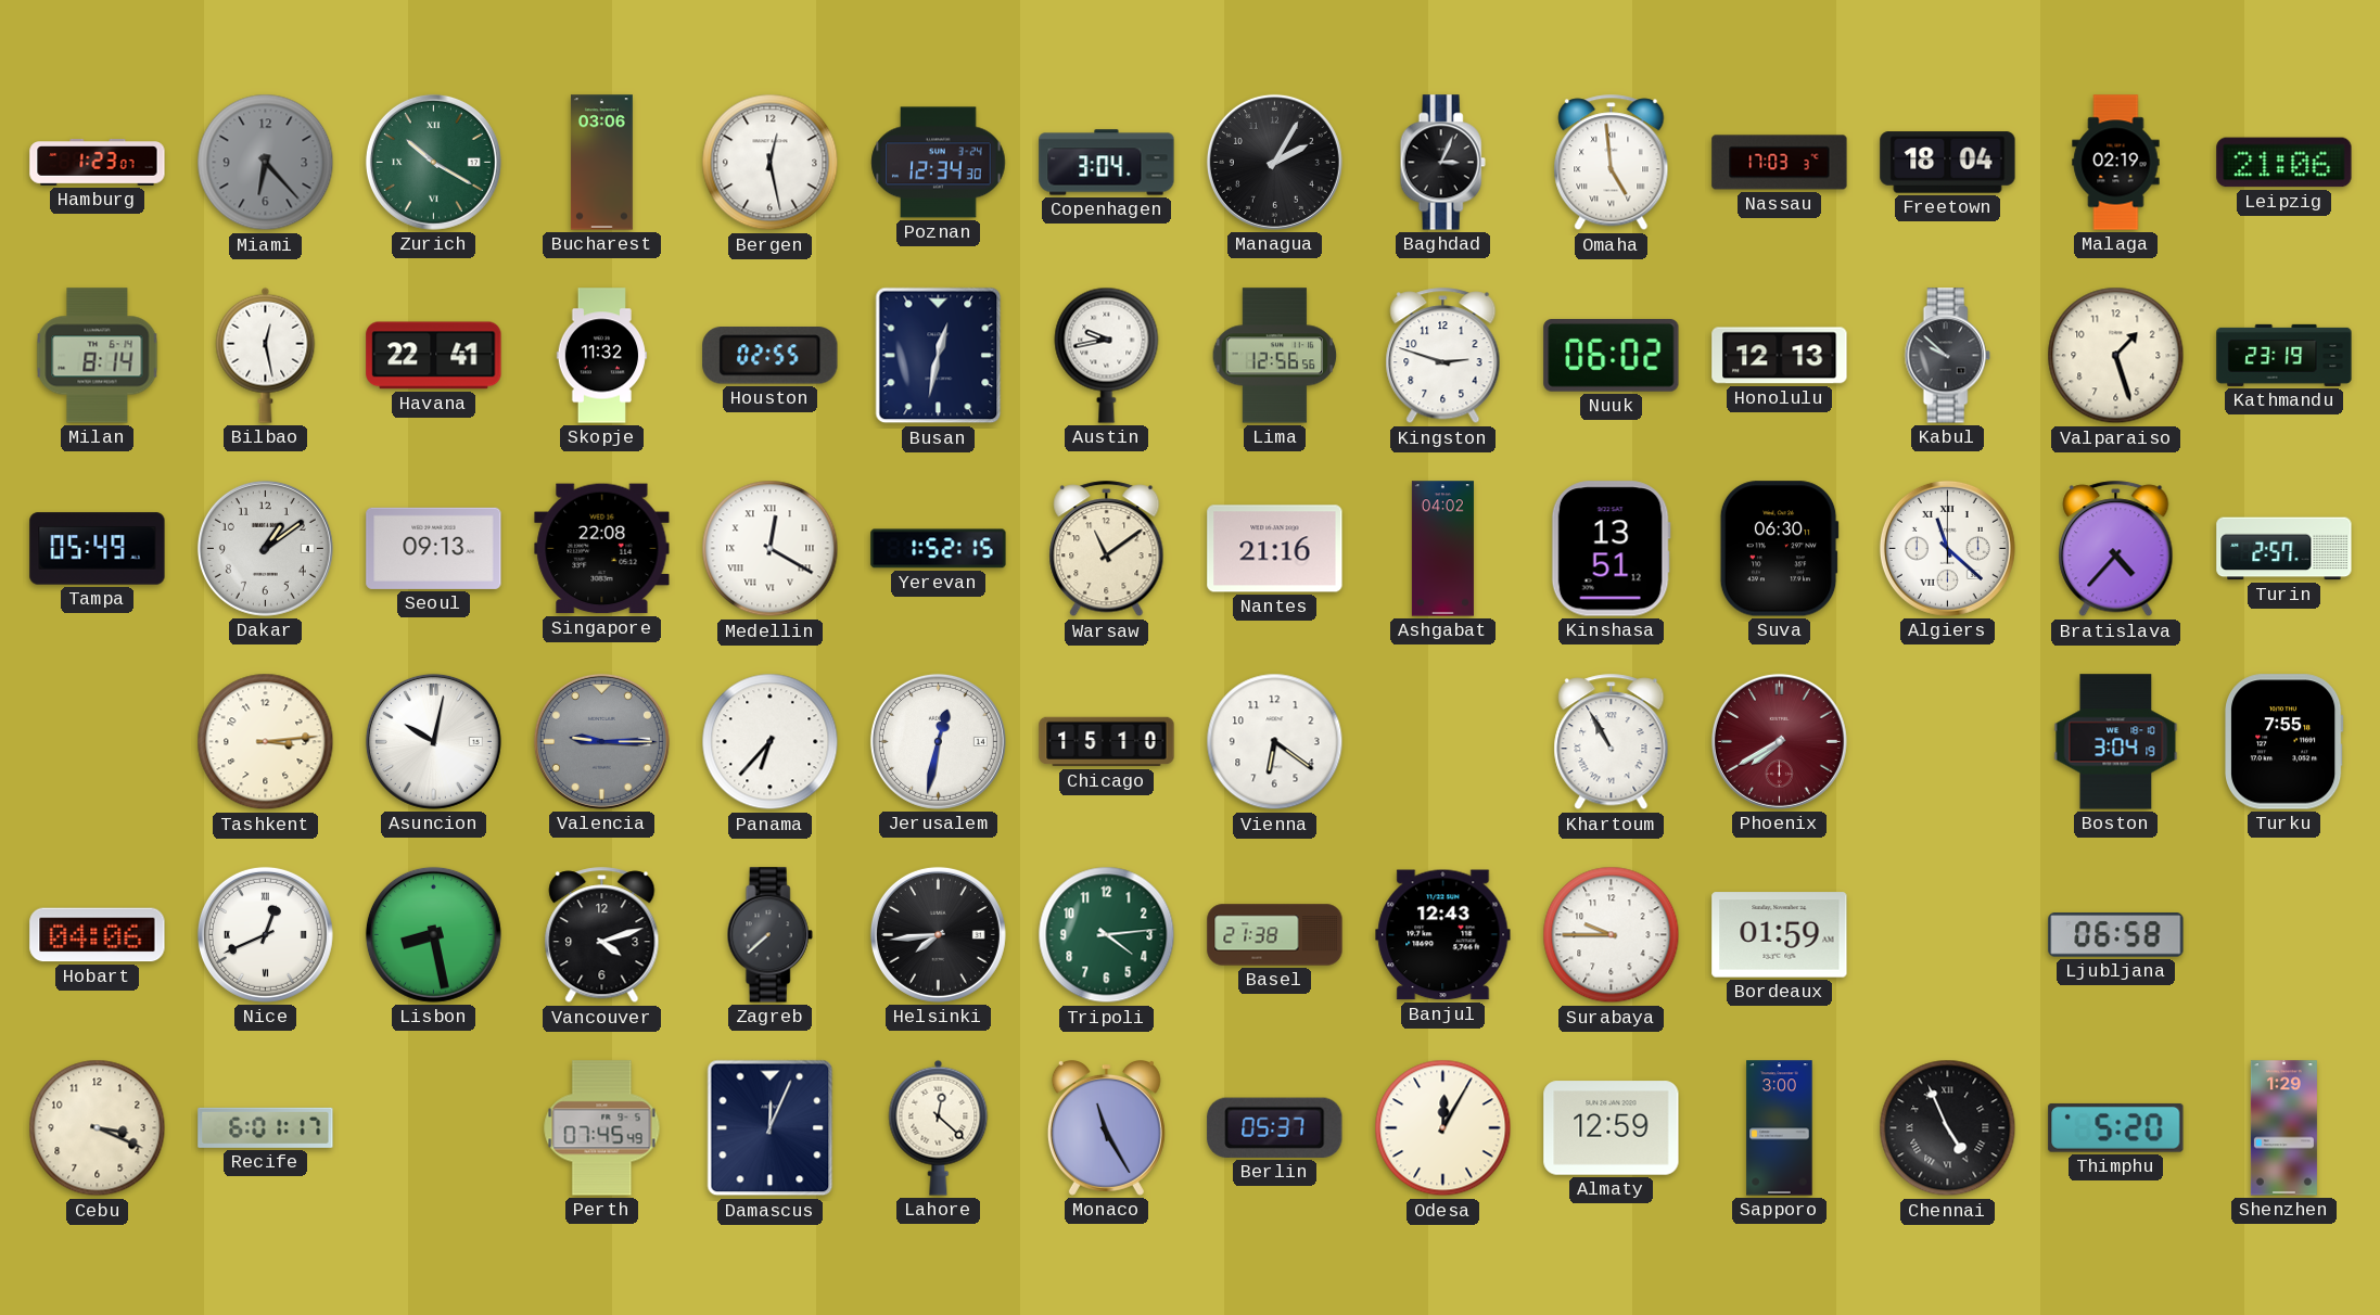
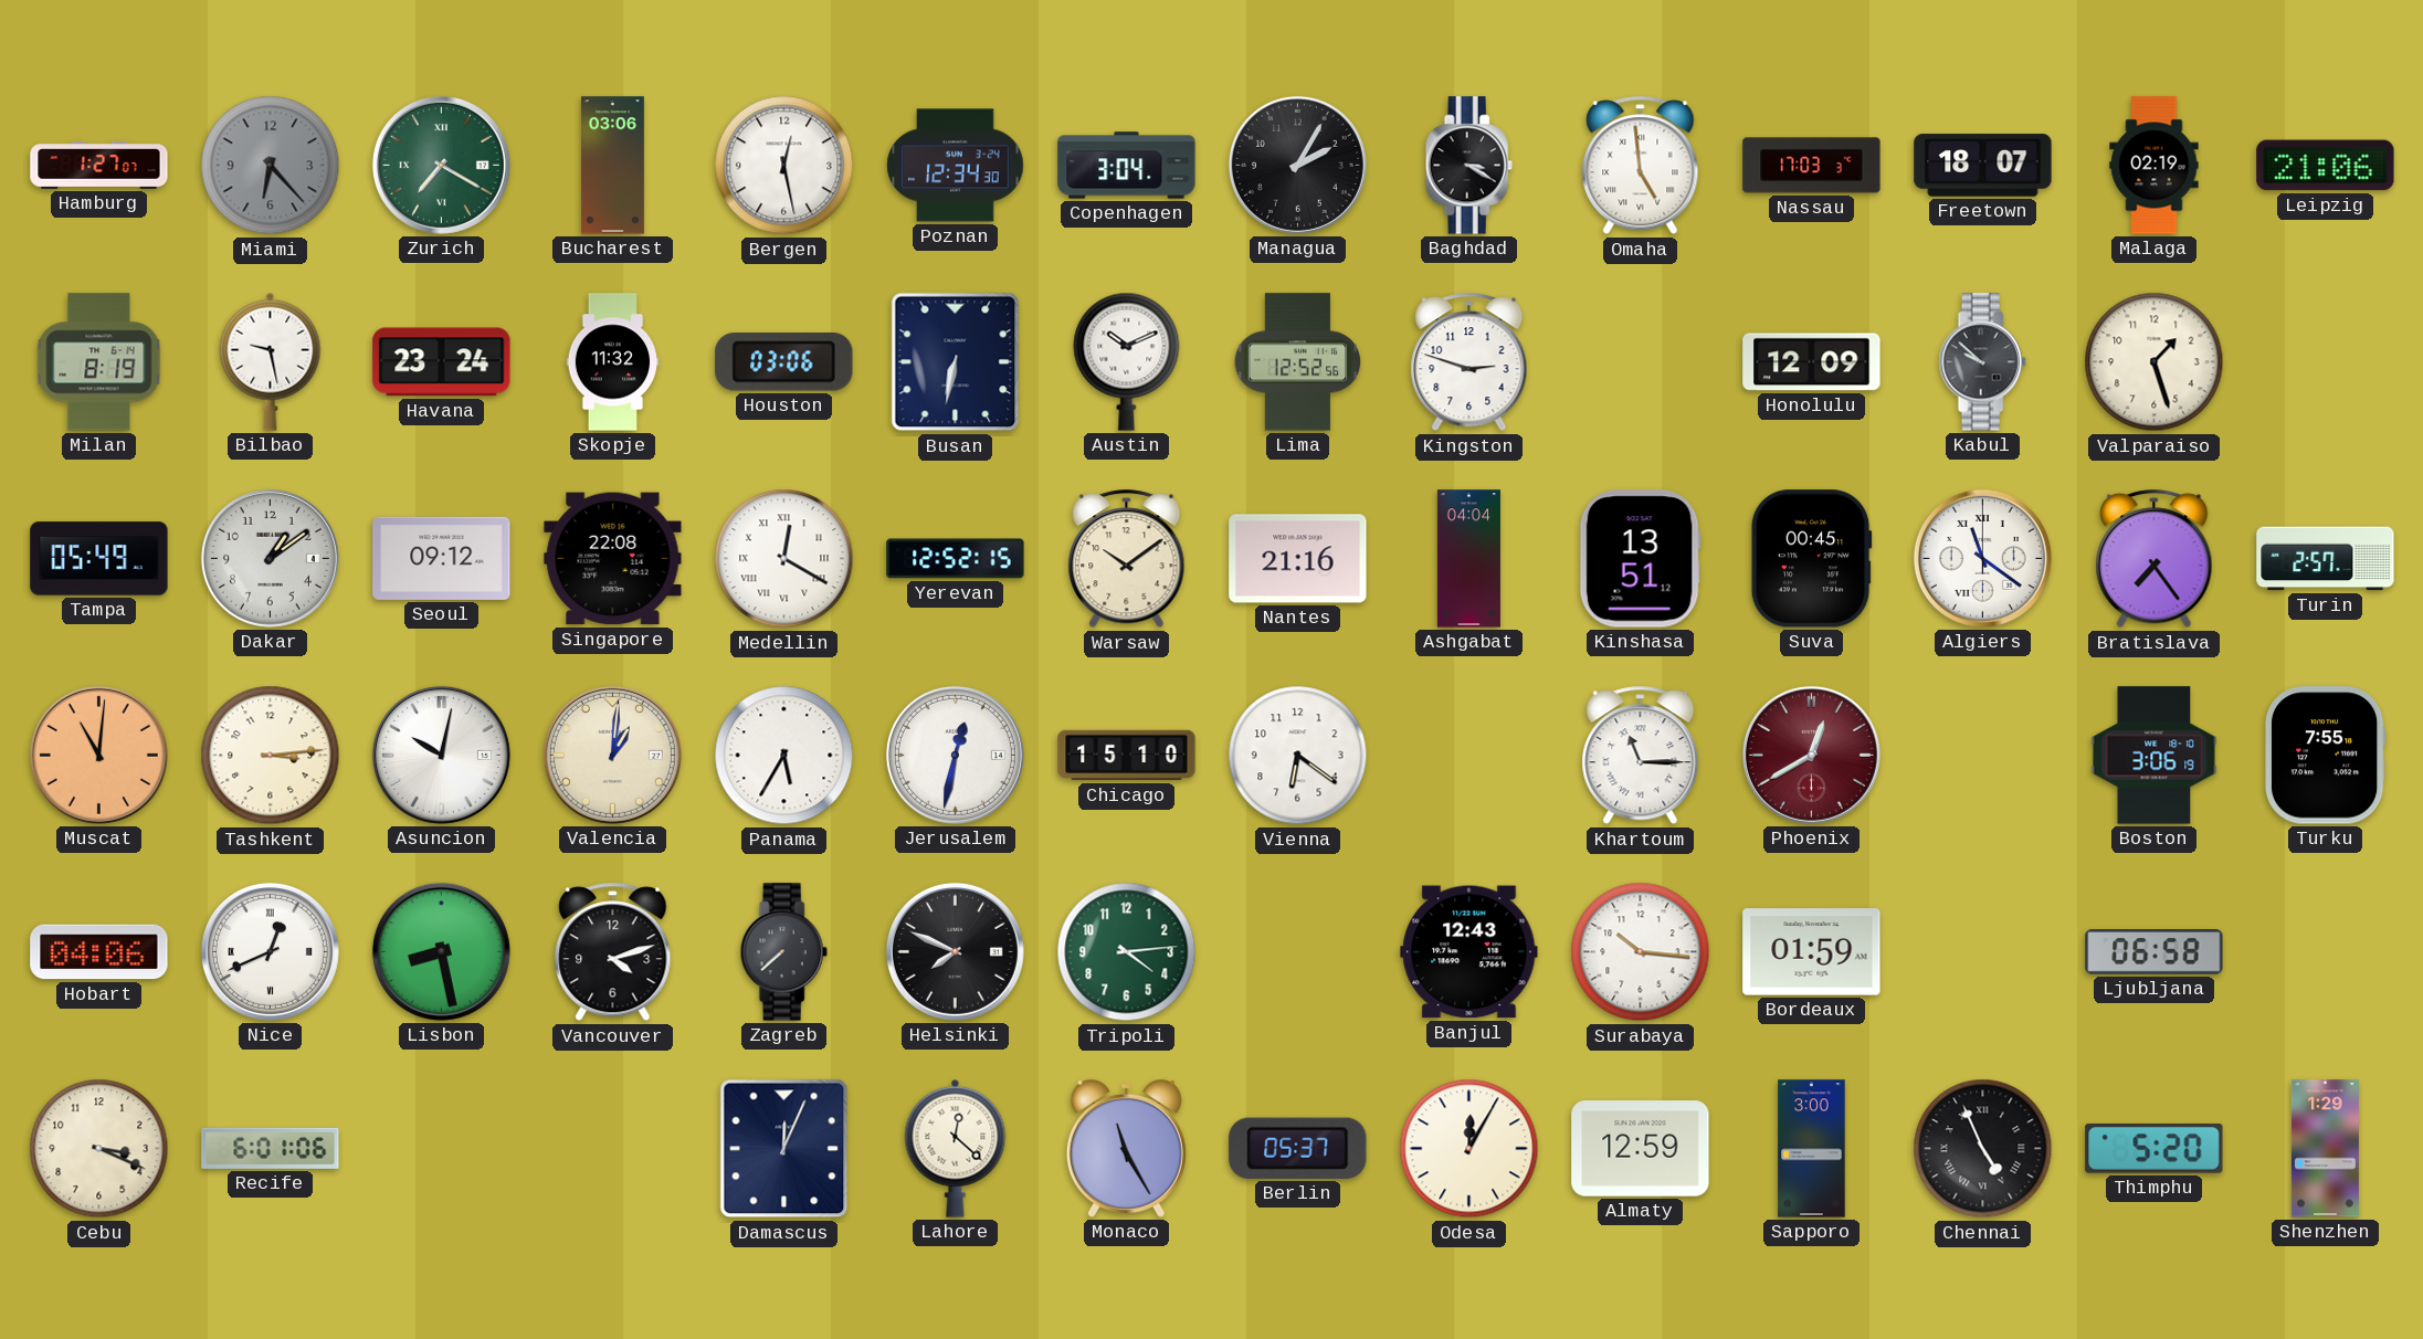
Hamburg: 1:23 -> 1:27 (99, 166)
Zurich: 10:20 -> 7:20 (441, 165)
Baghdad: 3:04 -> 3:20 (1468, 166)
Freetown: 18:04 -> 18:07 (1983, 166)
Milan: 8:14 -> 8:19 (99, 362)
Bilbao: 12:28 -> 9:28 (271, 361)
Havana: 22:41 -> 23:24 (442, 362)
Houston: 02:55 -> 03:06 (784, 362)
Busan: 12:32 -> 6:32 (956, 362)
Austin: 9:43 -> 10:11 (1127, 361)
Lima: 12:56 -> 12:52 (1298, 362)
Nuuk: 06:02 -> none (1612, 356)
Honolulu: 12:13 -> 12:09 (1812, 362)
Kathmandu: 23:19 -> none (2284, 355)
Seoul: 09:13 -> 09:12 (442, 558)
Yerevan: 1:52 -> 12:52 (956, 559)
Warsaw: 11:09 -> 10:09 (1127, 559)
Ashgabat: 04:02 -> 04:04 (1468, 559)
Suva: 06:30 -> 00:45 (1811, 559)
Algiers: 11:22 -> 11:21 (1982, 558)
Bratislava: 4:37 -> 7:24 (2155, 559)
Muscat: none -> 11:01 (98, 755)
Valencia: 9:15 -> 1:01 (612, 755)
Valencia dial: grey -> cream (612, 755)
Panama: 6:37 -> 5:35 (784, 756)
Khartoum: 10:55 -> 11:15 (1641, 756)
Phoenix: 7:40 -> 12:40 (1811, 755)
Boston: 3:04 -> 3:06 (2155, 756)
Helsinki: 7:44 -> 7:49 (955, 951)
Basel: 21:38 -> none (1275, 935)
Surabaya: 9:45 -> 10:16 (1641, 952)
Recife: 6:01:17 -> 6:01:06 (271, 1148)
Perth: 07:45 -> none (602, 1128)
